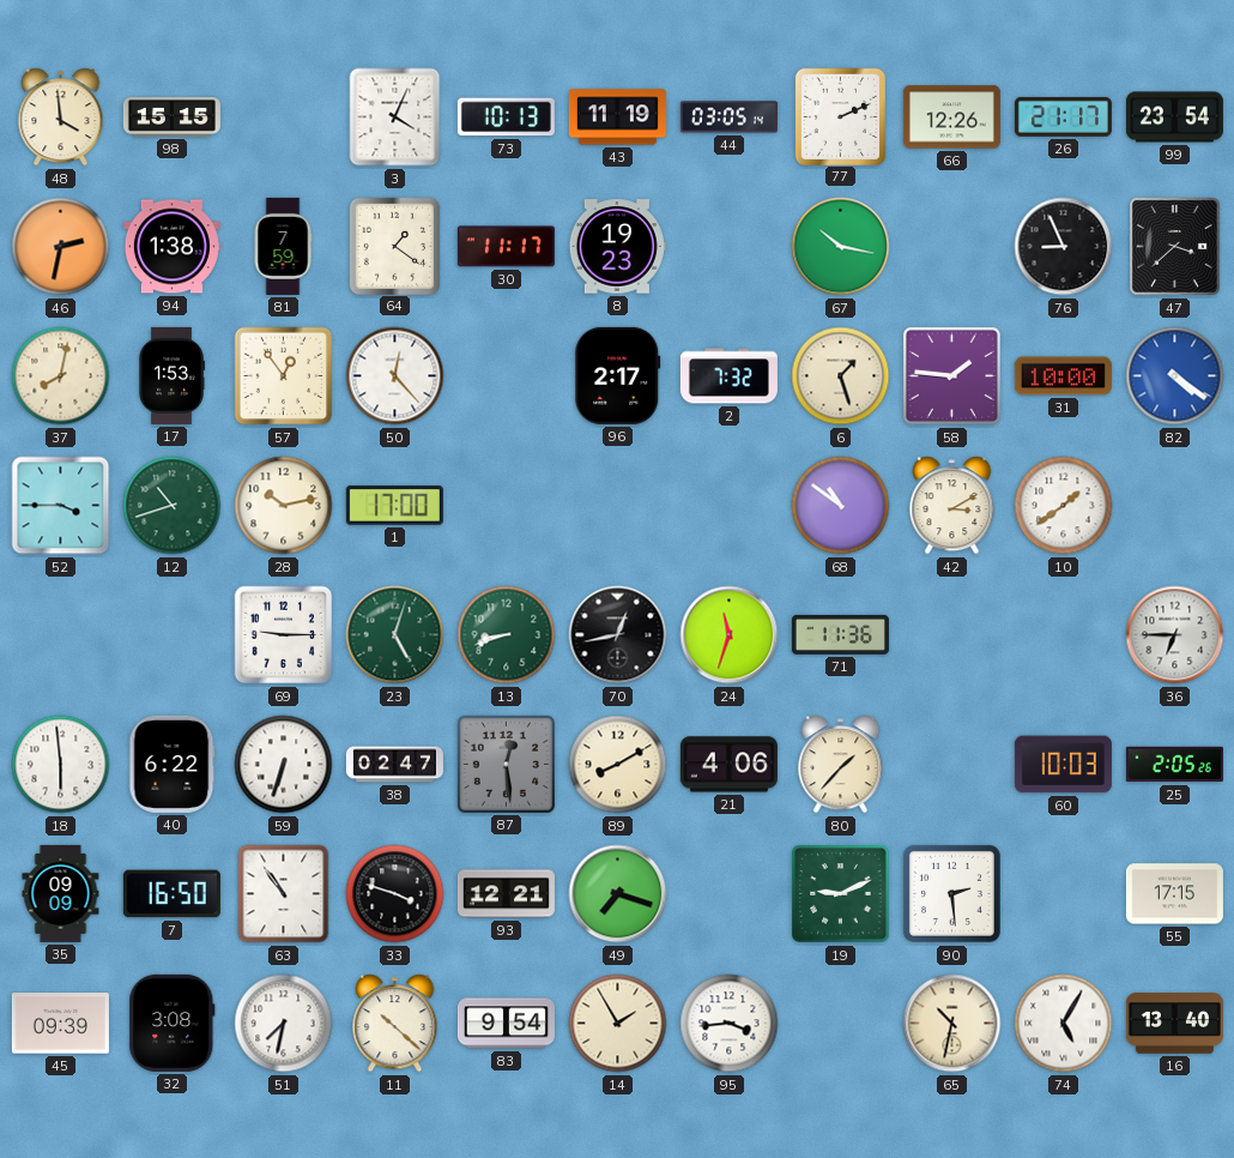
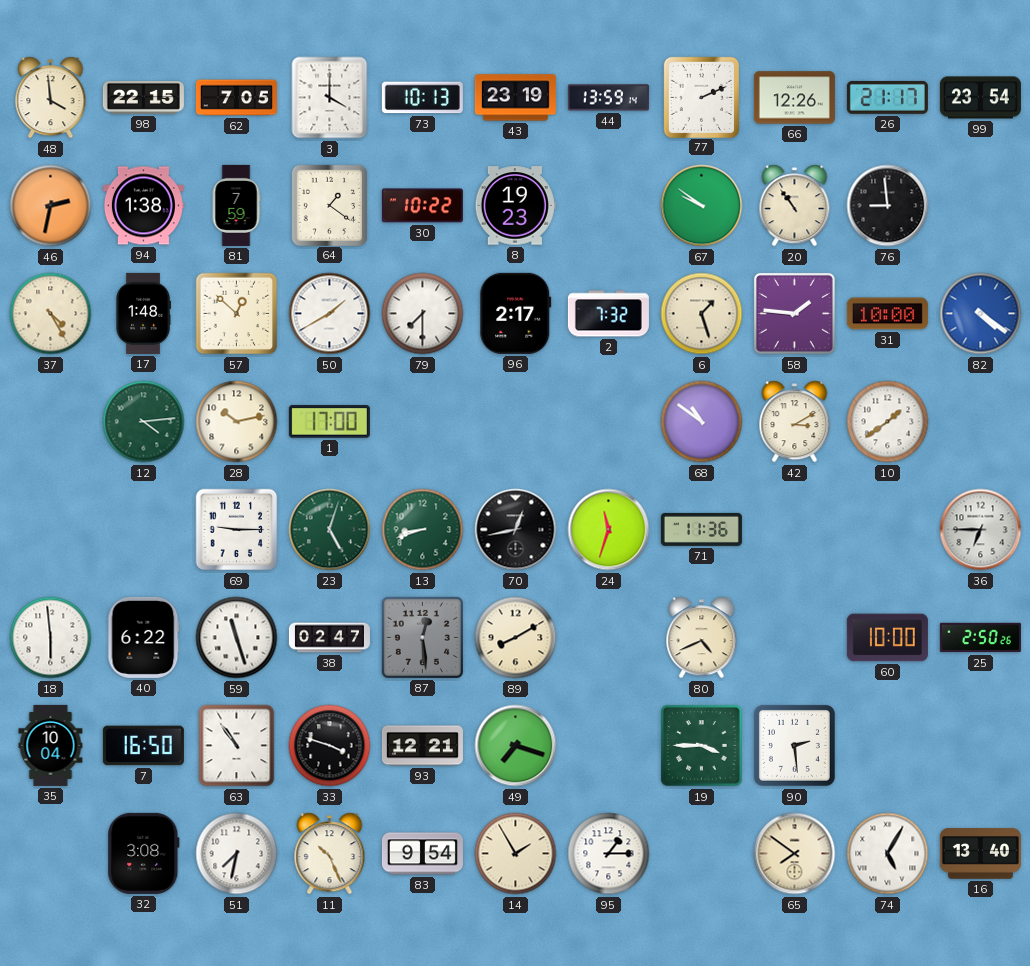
98: 15:15 -> 22:15 (143, 98)
62: none -> 7:05 (236, 98)
3: 4:04 -> 4:00 (330, 98)
43: 11:19 -> 23:19 (515, 98)
44: 03:05 -> 13:59 (608, 98)
30: 11:17 -> 10:22 (422, 206)
67: 10:17 -> 9:51 (702, 206)
20: none -> 10:54 (795, 206)
76: 8:56 -> 8:59 (888, 206)
47: 3:38 -> none (1175, 247)
37: 8:02 -> 4:25 (51, 314)
17: 1:53 -> 1:48 (143, 313)
57: 12:54 -> 12:52 (237, 314)
50: 12:23 -> 1:40 (330, 314)
79: none -> 7:30 (423, 314)
52: 3:45 -> none (61, 506)
12: 10:42 -> 4:14 (144, 422)
59: 6:33 -> 11:27 (237, 638)
21: 4:06 -> none (728, 765)
80: 1:37 -> 4:41 (702, 638)
60: 10:03 -> 10:00 (887, 638)
25: 2:05 -> 2:50 (980, 638)
35: 09:09 -> 10:04 (51, 745)
19: 9:11 -> 3:45 (702, 746)
55: 17:15 -> none (1174, 894)
45: 09:39 -> none (60, 1024)
11: 10:22 -> 10:26 (330, 854)
95: 3:44 -> 1:15 (609, 854)
65: 10:32 -> 7:51 (795, 854)
